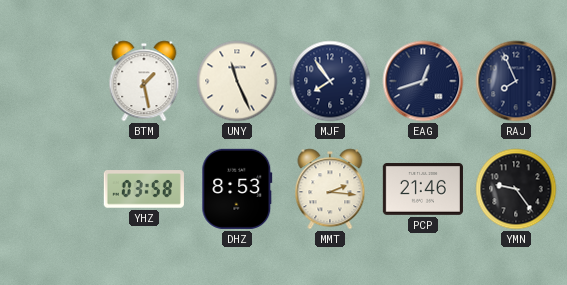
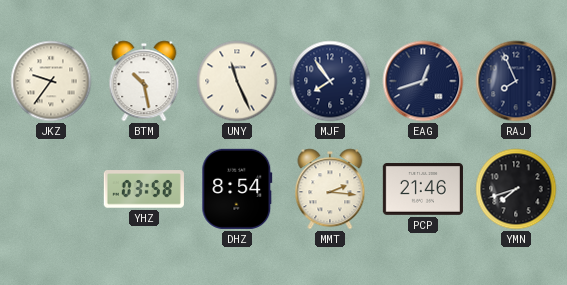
JKZ: none -> 9:36 (51, 81)
BTM: 1:28 -> 10:28 (144, 81)
DHZ: 8:53 -> 8:54 (237, 189)
YMN: 9:24 -> 7:42 (516, 189)
